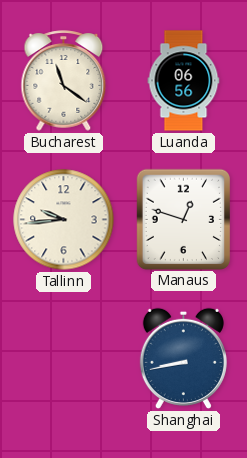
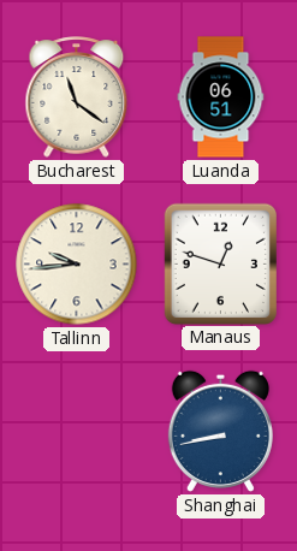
Luanda: 06:56 -> 06:51 (221, 97)
